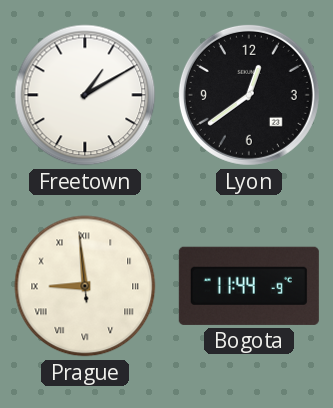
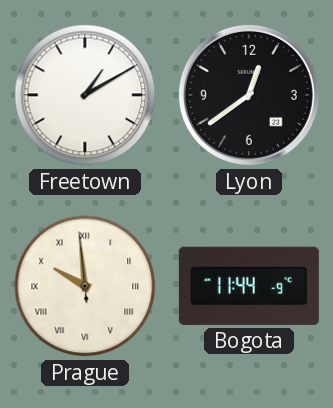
Prague: 8:58 -> 9:58 (85, 286)
